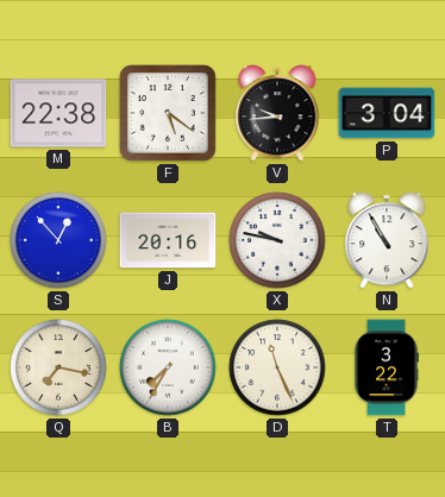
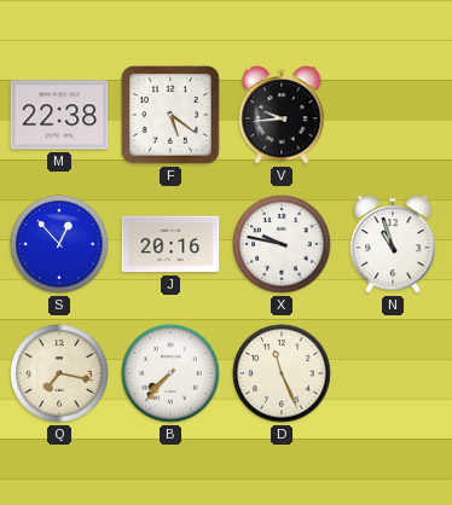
P: 3:04 -> none (387, 113)
N: 10:55 -> 10:57 (393, 244)
B: 7:35 -> 7:37 (170, 373)
T: 3:22 -> none (387, 367)
